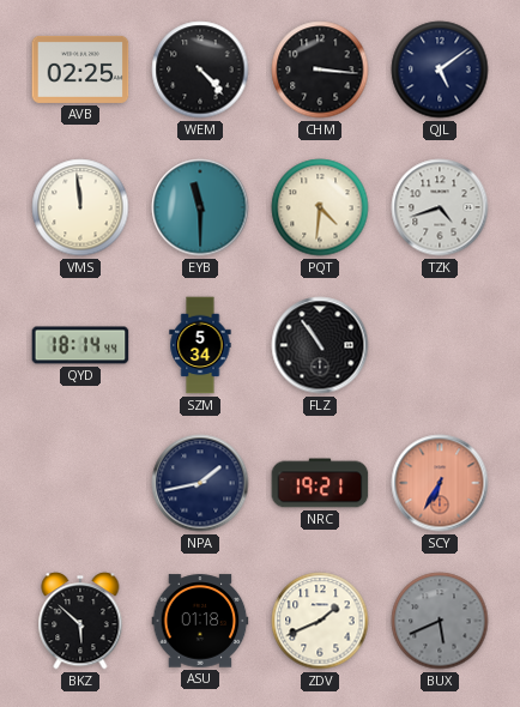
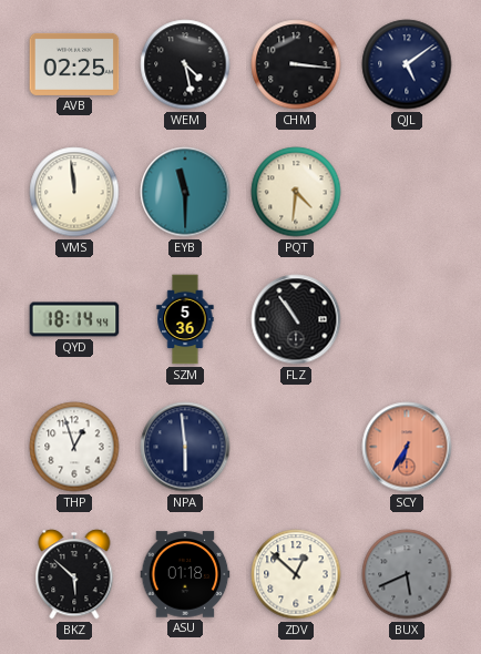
WEM: 4:23 -> 4:28 (185, 64)
TZK: 4:42 -> none (440, 207)
SZM: 5:34 -> 5:36 (185, 319)
THP: none -> 12:57 (74, 447)
NPA: 1:43 -> 5:59 (185, 447)
NRC: 19:21 -> none (320, 483)
ZDV: 1:41 -> 12:52 (296, 574)
